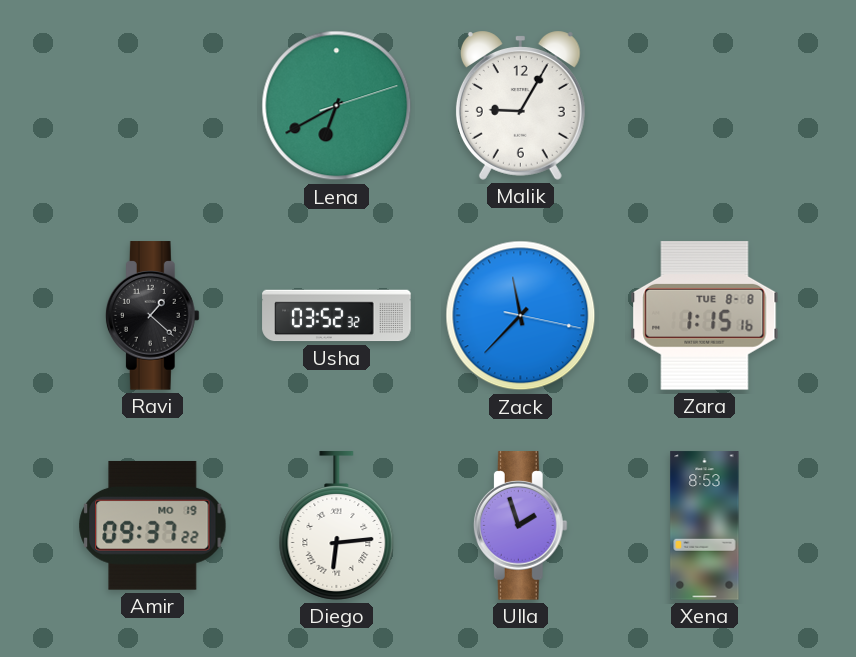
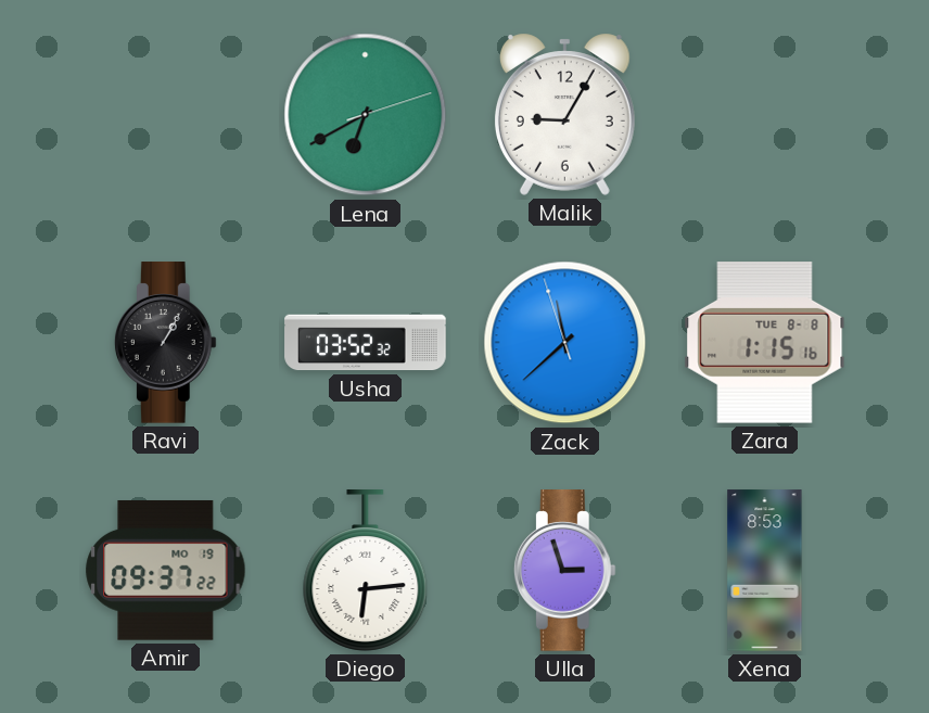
Ravi: 1:22 -> 1:05 (165, 343)
Zack: 11:37:17 -> 11:37:57 (565, 343)
Ulla: 1:57 -> 2:57 (564, 571)
